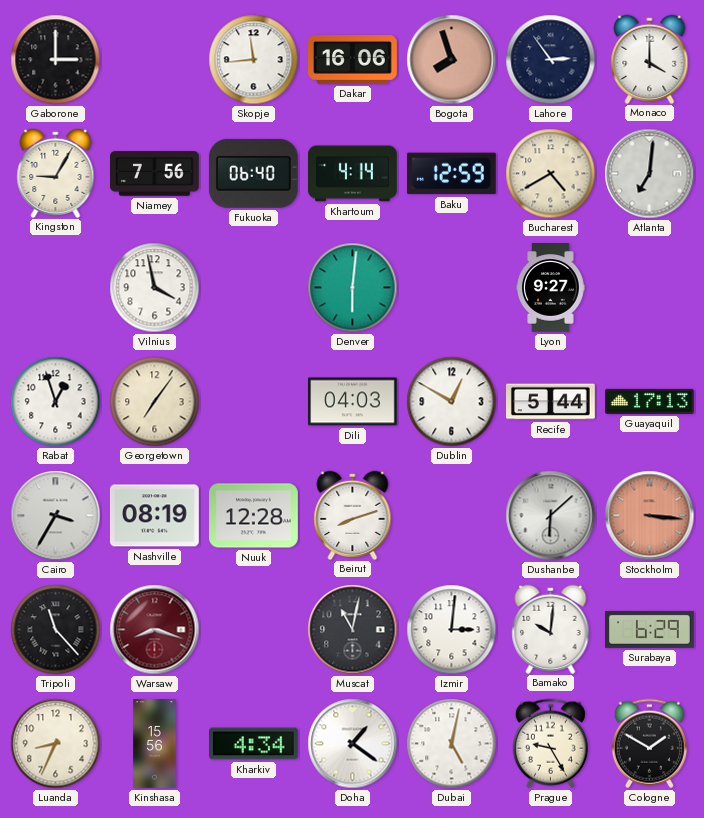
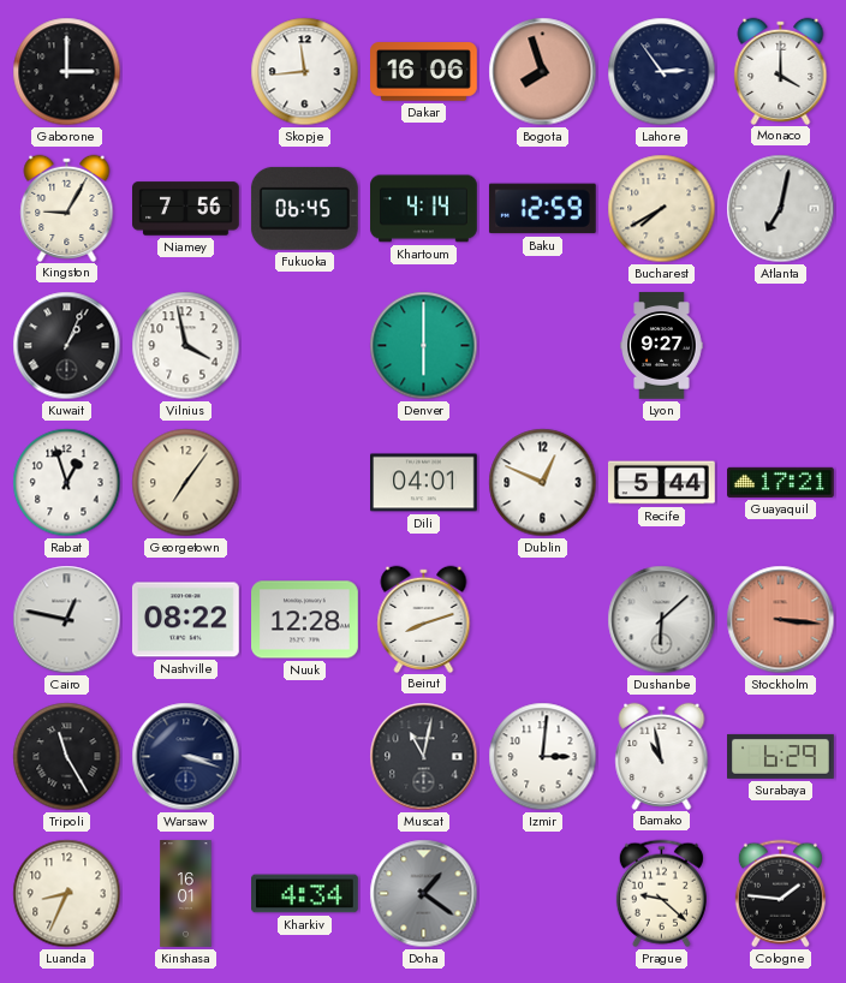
Fukuoka: 06:40 -> 06:45 (304, 208)
Bucharest: 4:40 -> 7:40 (662, 209)
Atlanta: 7:01 -> 7:02 (781, 209)
Kuwait: none -> 1:04 (67, 346)
Denver: 6:01 -> 6:00 (424, 346)
Dili: 04:03 -> 04:01 (424, 483)
Dublin: 12:50 -> 12:49 (543, 483)
Guayaquil: 17:13 -> 17:21 (781, 482)
Cairo: 3:35 -> 12:47 (67, 620)
Nashville: 08:19 -> 08:22 (186, 620)
Tripoli: 11:23 -> 11:25 (67, 757)
Warsaw: 8:18 -> 3:18 (186, 757)
Warsaw dial: burgundy -> navy (186, 757)
Bamako: 10:01 -> 10:58 (662, 756)
Kinshasa: 15:56 -> 16:01 (186, 894)
Doha dial: white -> grey (424, 894)
Dubai: 5:02 -> none (452, 744)
Prague: 9:25 -> 9:22 (661, 894)
Cologne: 1:50 -> 1:46 (780, 894)
